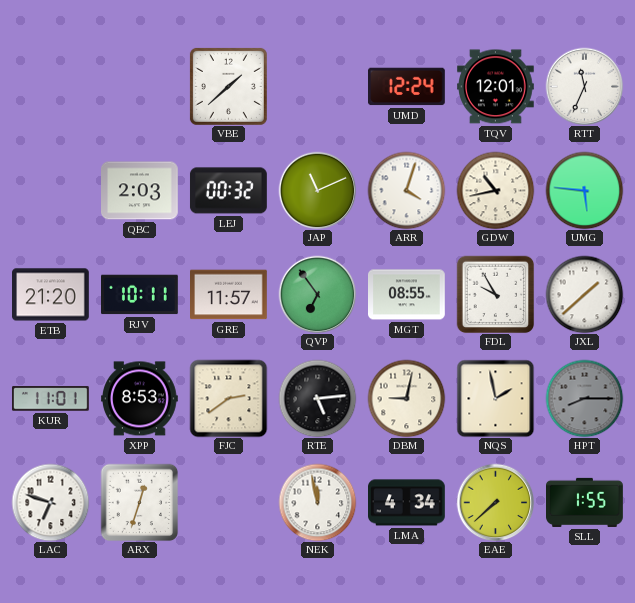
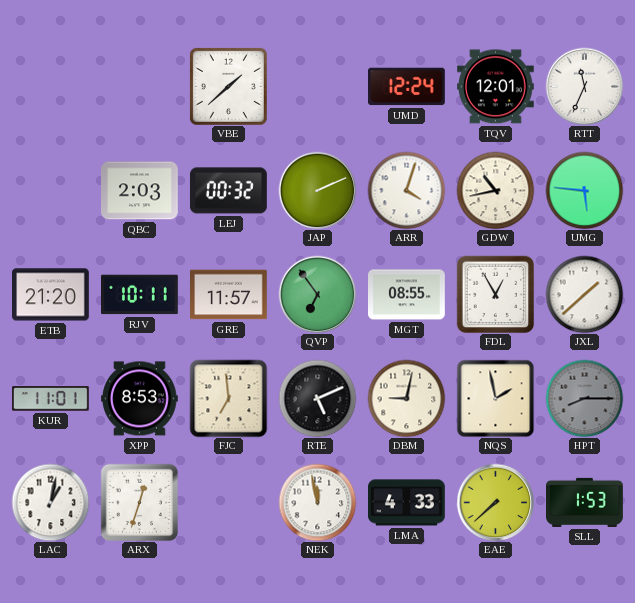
JAP: 11:11 -> 2:11 (317, 190)
FDL: 9:55 -> 12:55 (495, 294)
FJC: 2:39 -> 6:59 (228, 398)
RTE: 5:14 -> 5:11 (317, 398)
LAC: 6:48 -> 1:02 (50, 502)
LMA: 4:34 -> 4:33 (407, 503)
SLL: 1:55 -> 1:53 (585, 502)
